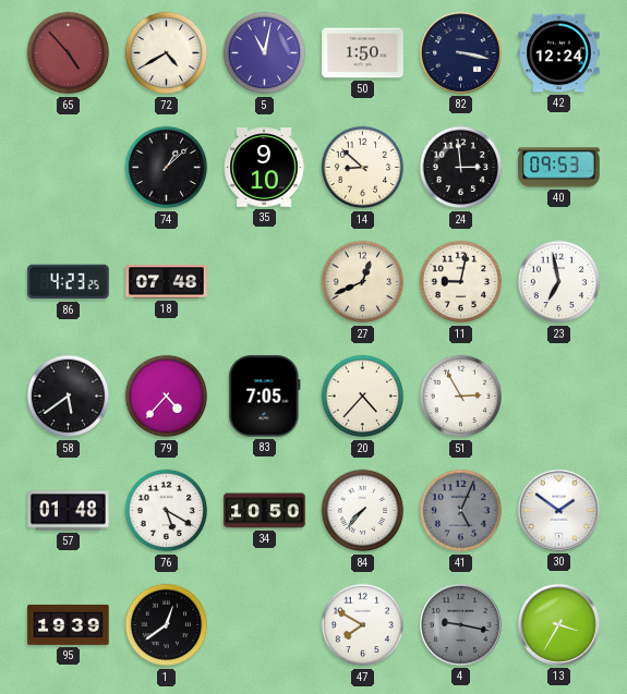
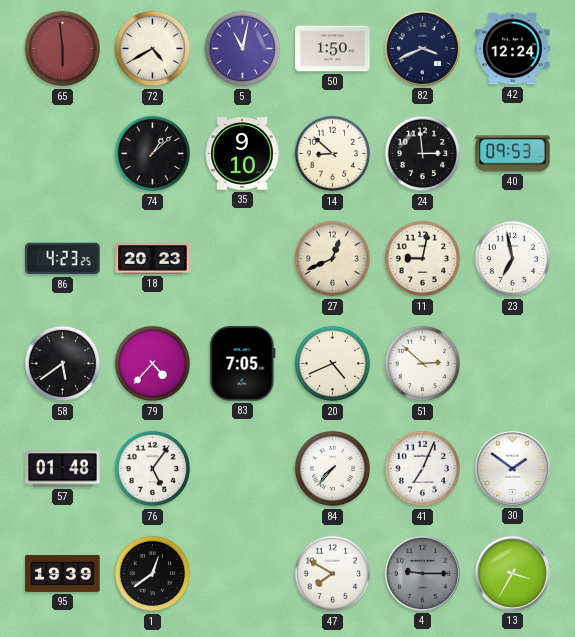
65: 4:53 -> 5:59 (63, 49)
82: 3:17 -> 3:41 (422, 48)
18: 07:48 -> 20:23 (153, 259)
20: 4:37 -> 4:41 (333, 364)
51: 2:55 -> 2:52 (423, 364)
76: 5:20 -> 5:06 (153, 469)
34: 10:50 -> none (265, 511)
41: 5:04 -> 7:04 (423, 469)
41 dial: grey -> white (423, 469)
4: 9:17 -> 9:15 (422, 573)
